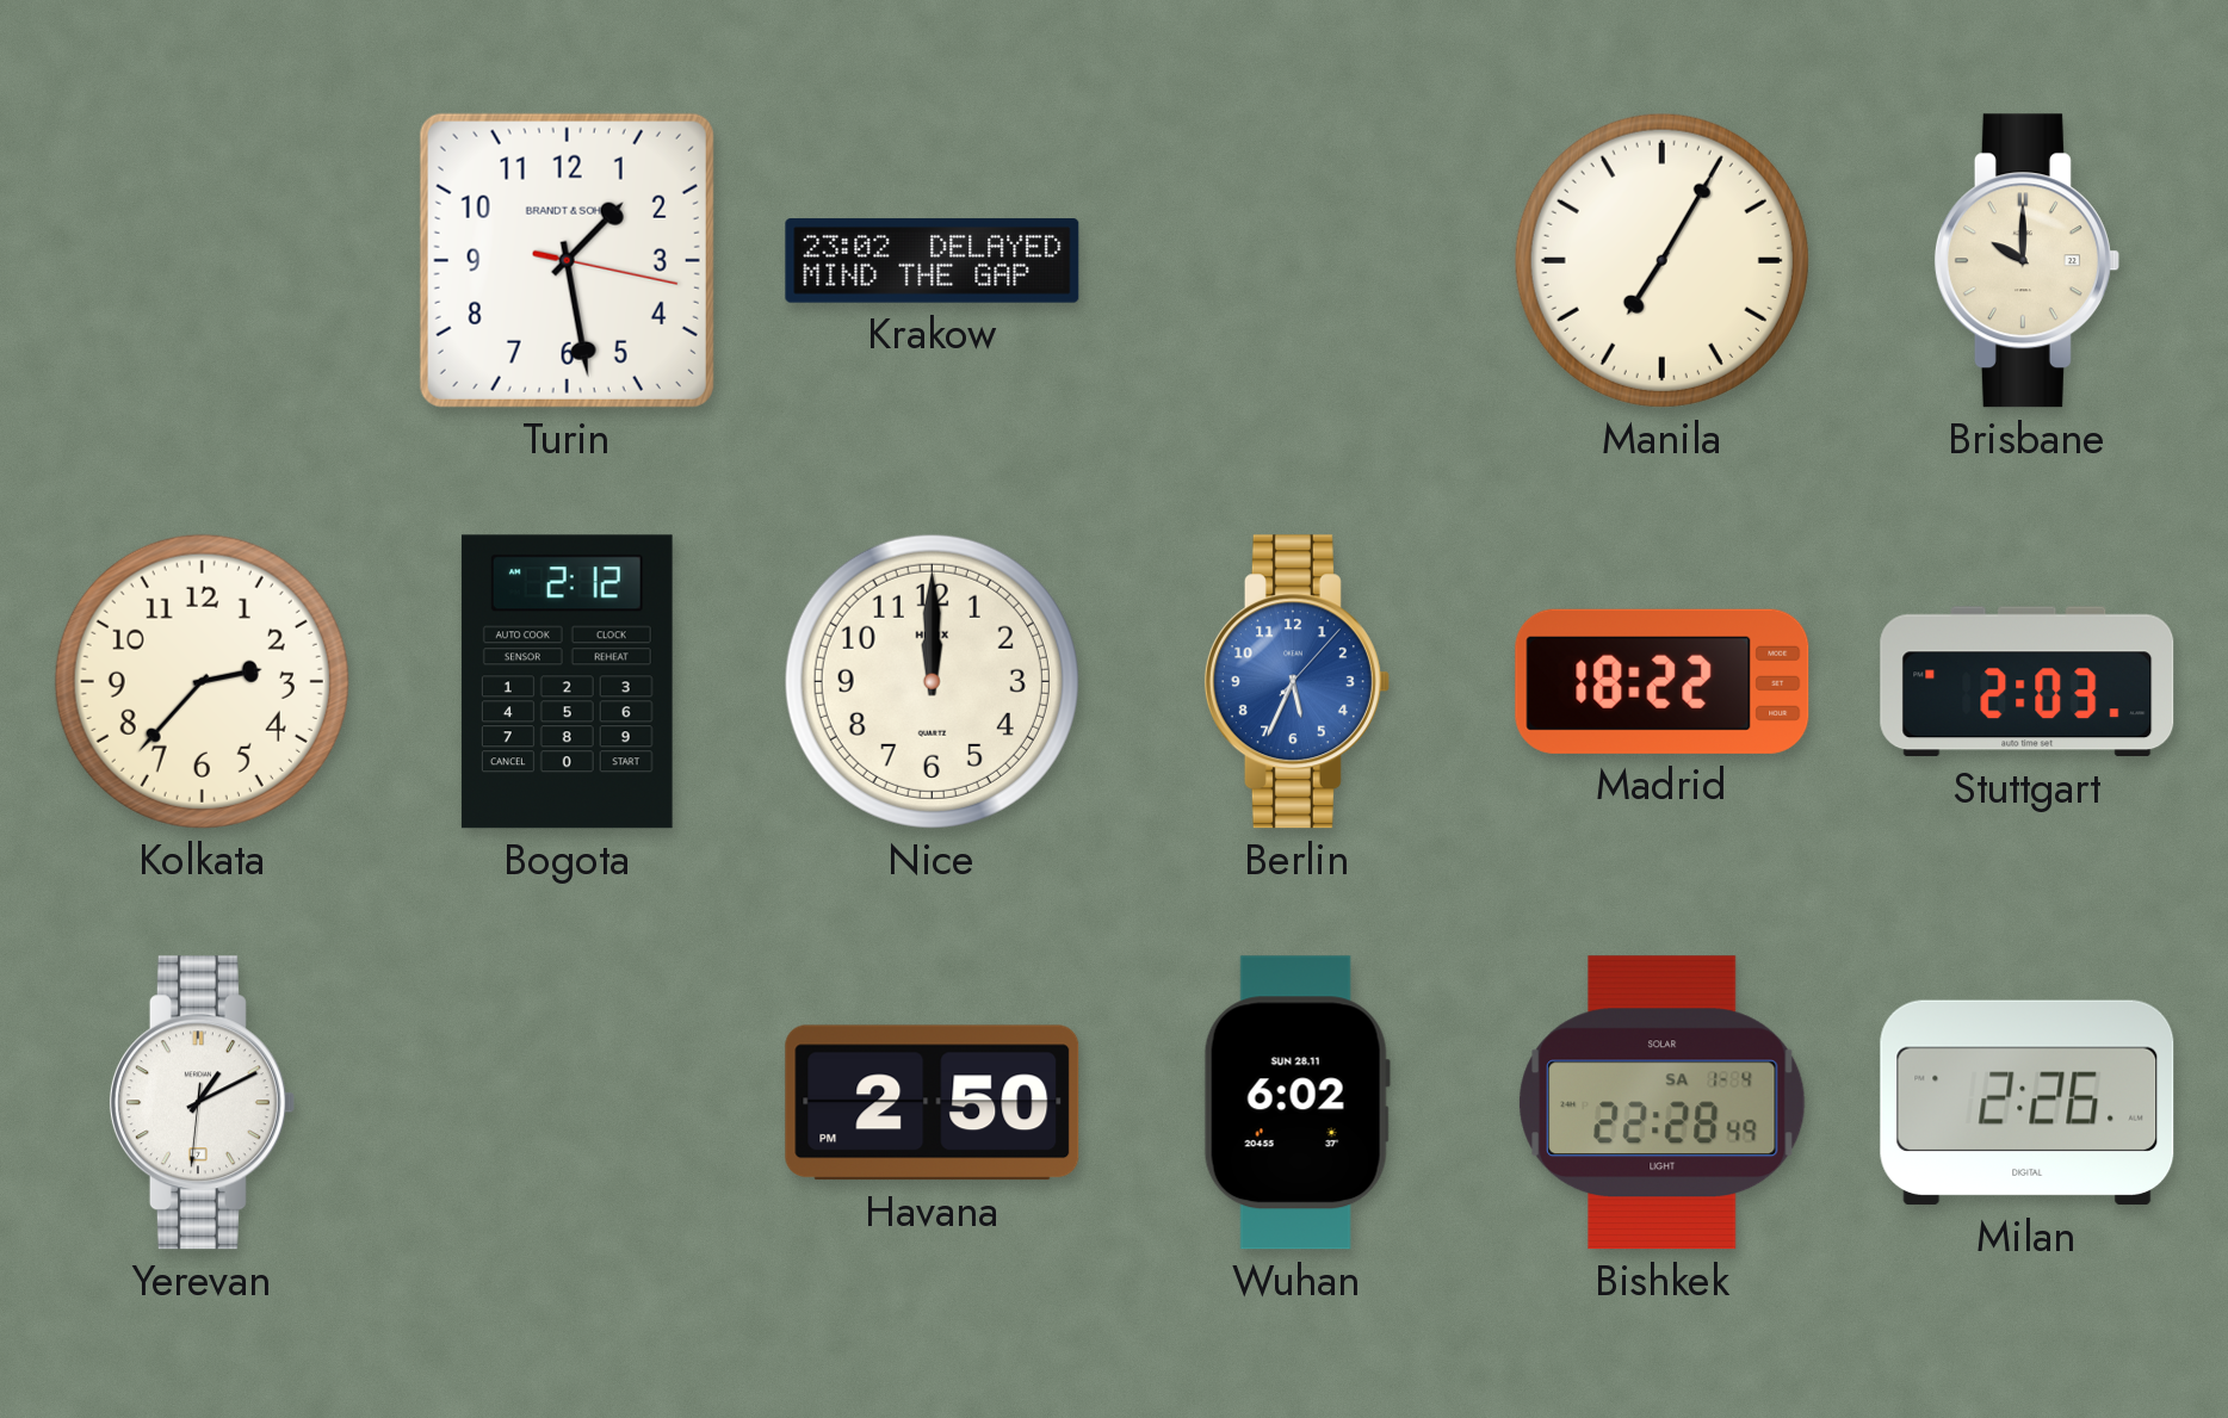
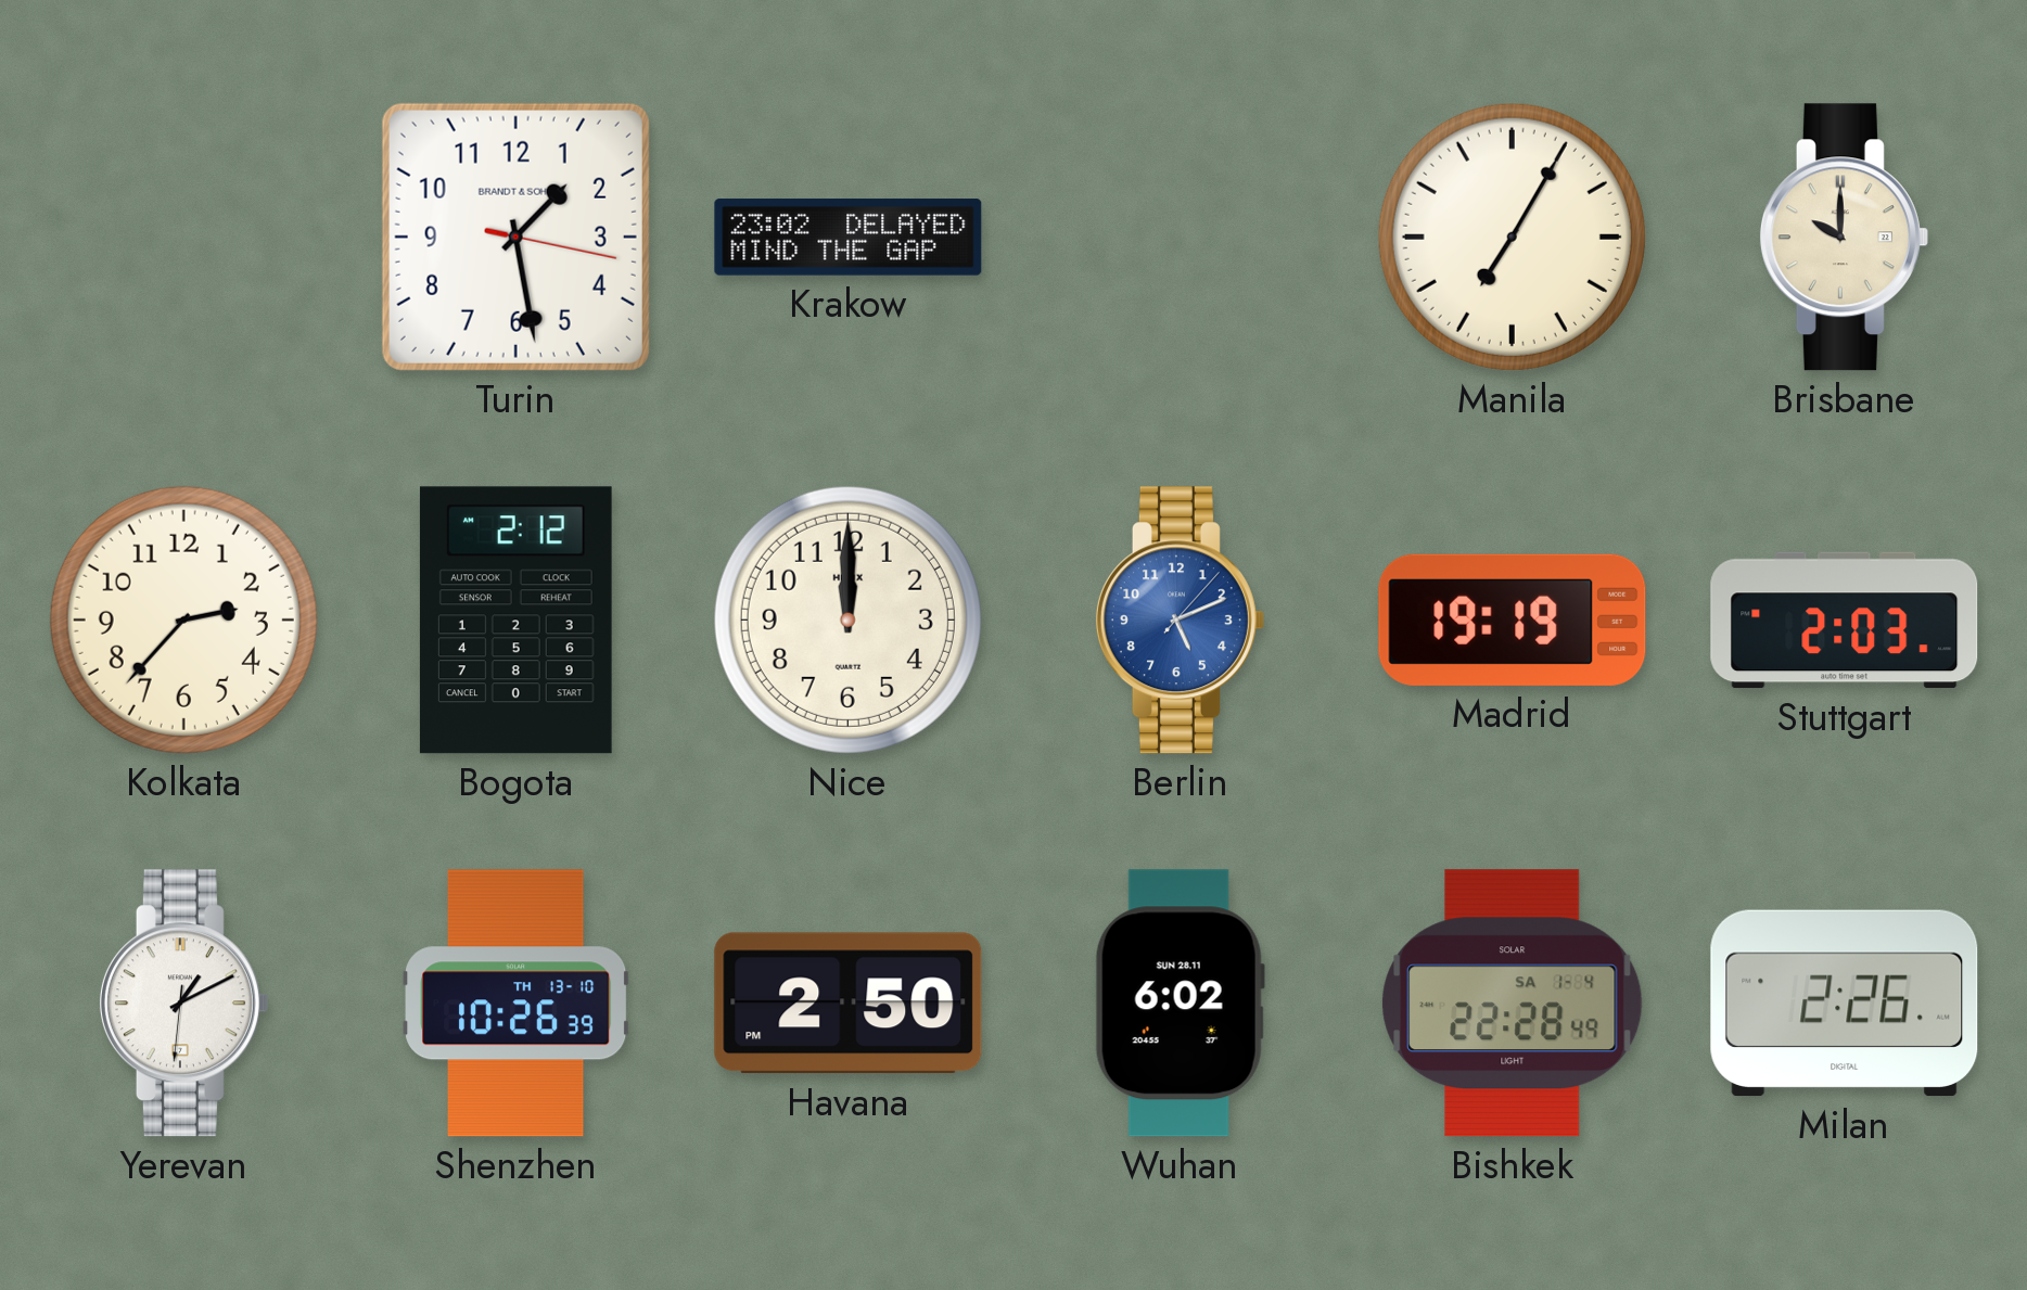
Berlin: 5:34 -> 5:11 (1180, 621)
Madrid: 18:22 -> 19:19 (1513, 620)
Shenzhen: none -> 10:26 (517, 1004)
